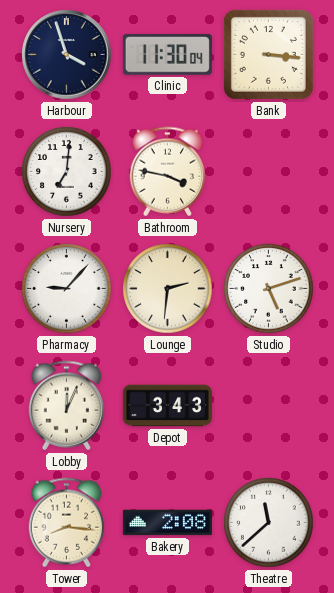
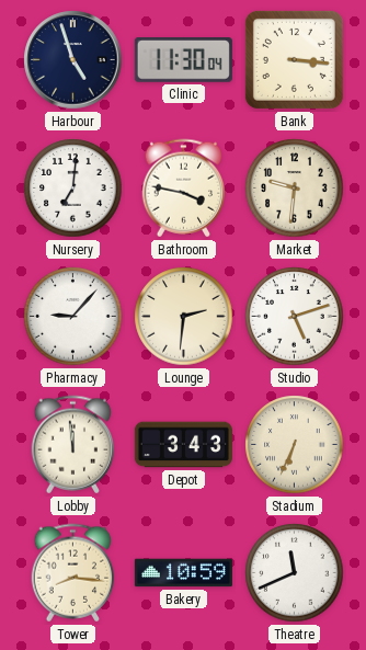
Harbour: 3:57 -> 4:57 (73, 60)
Market: none -> 9:31 (295, 189)
Lobby: 12:04 -> 11:59 (73, 445)
Stadium: none -> 6:34 (295, 445)
Bakery: 2:08 -> 10:59 (183, 573)
Theatre: 11:38 -> 11:41 (295, 573)
